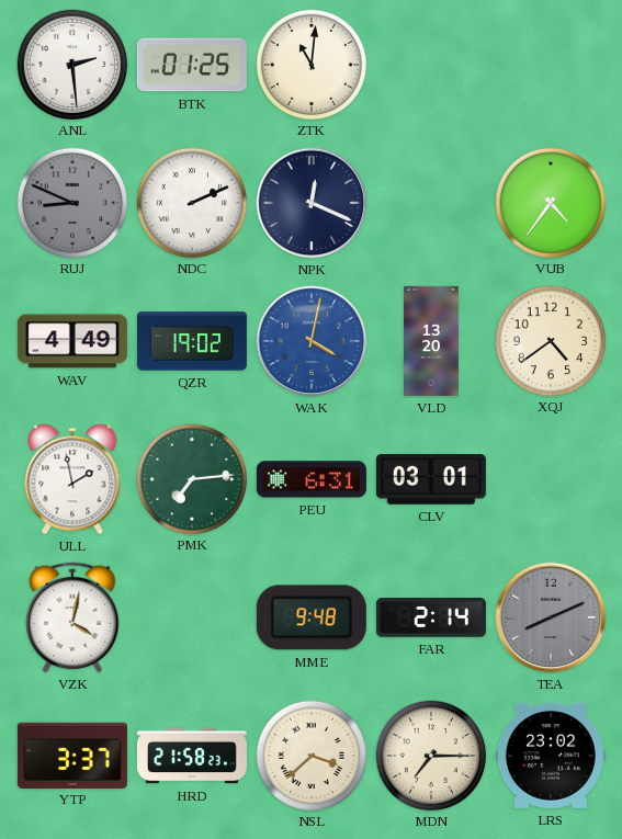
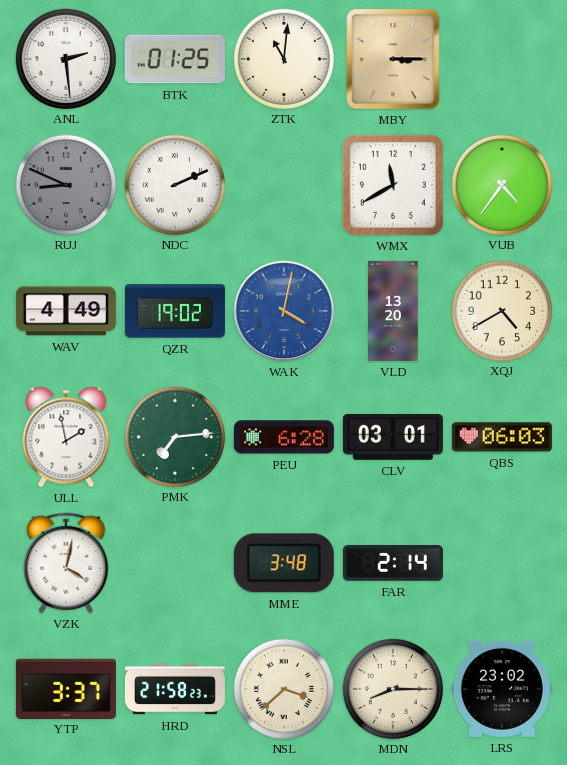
MBY: none -> 3:15 (393, 59)
NPK: 12:19 -> none (312, 203)
WMX: none -> 11:40 (393, 185)
XQJ: 4:39 -> 4:40 (501, 310)
PEU: 6:31 -> 6:28 (284, 437)
QBS: none -> 06:03 (502, 437)
MME: 9:48 -> 3:48 (284, 563)
TEA: 8:11 -> none (551, 617)
MDN: 7:15 -> 8:15 (392, 688)
